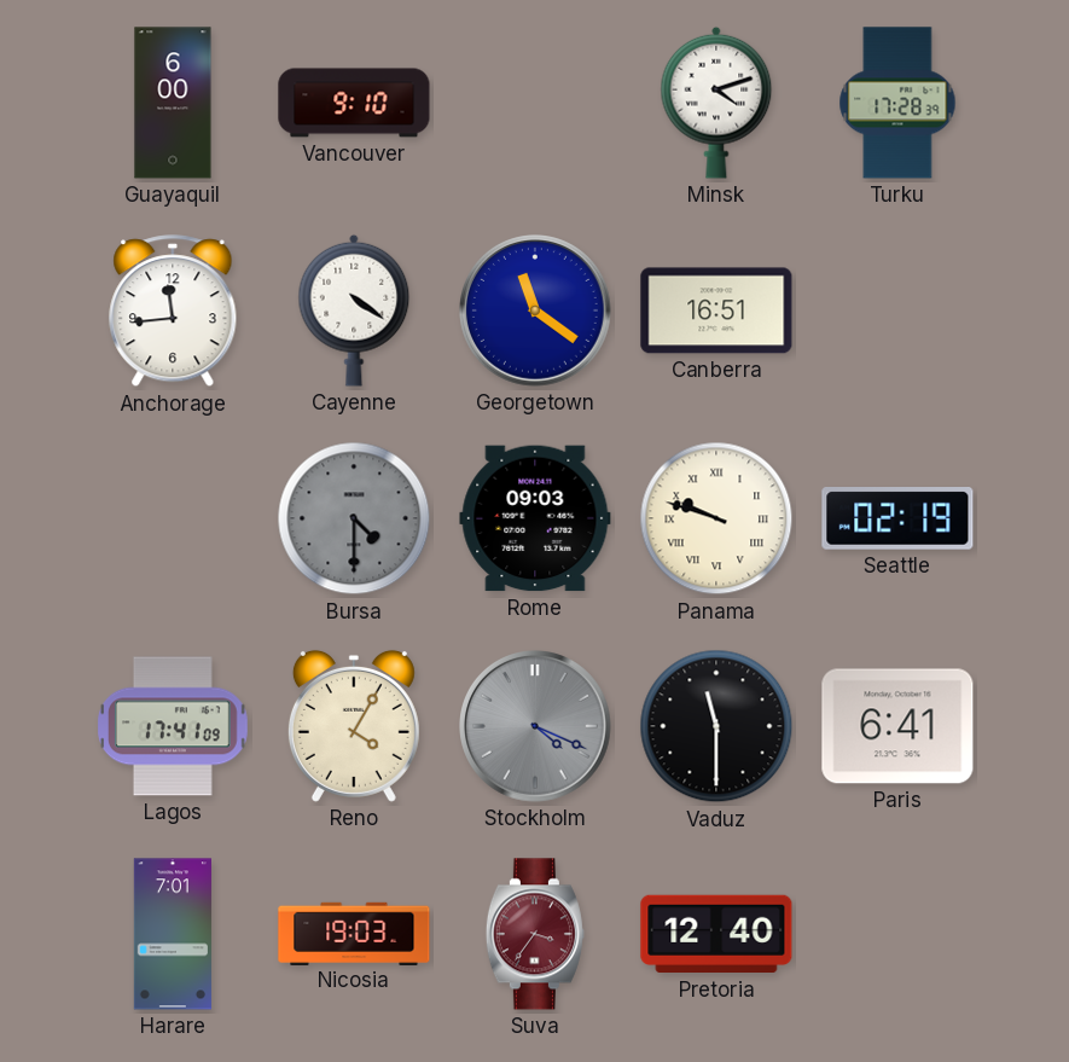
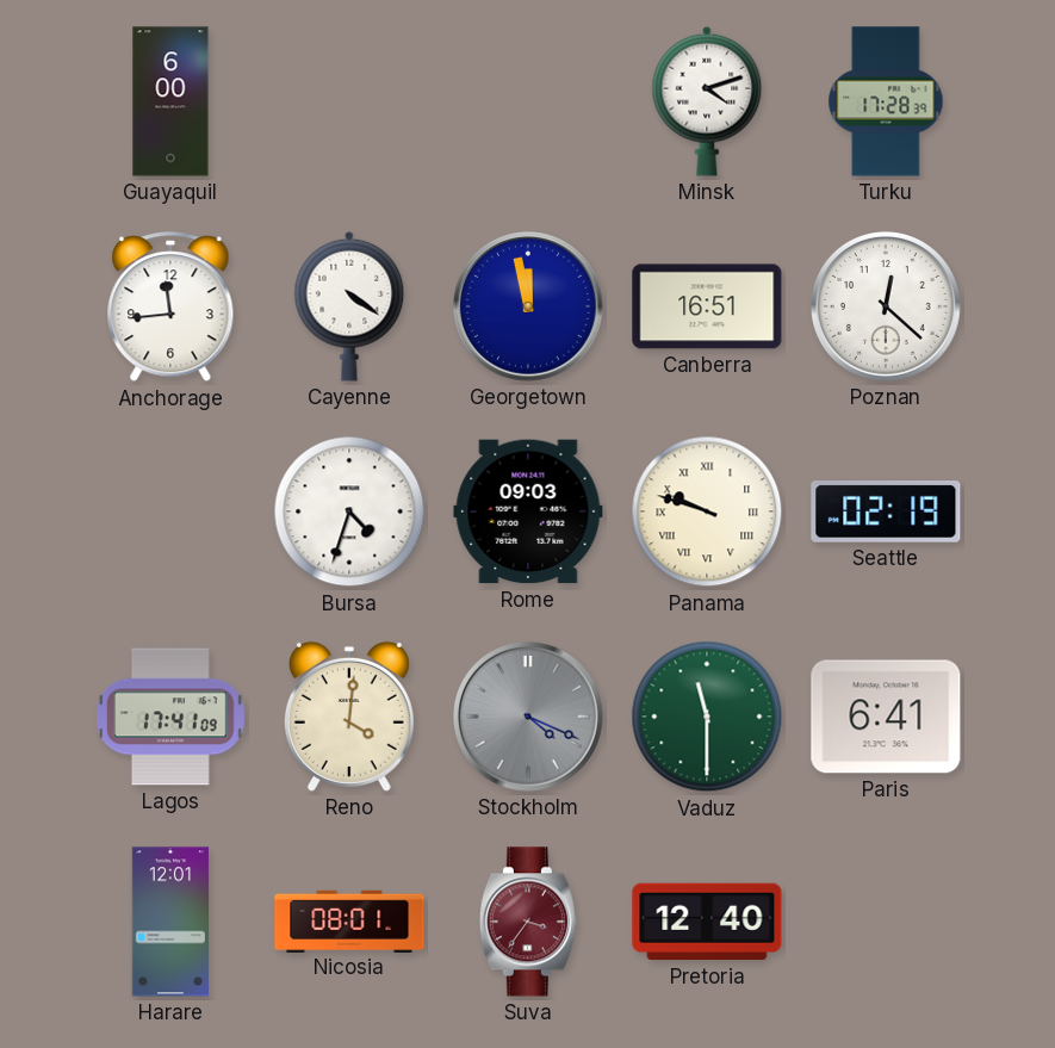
Vancouver: 9:10 -> none (354, 103)
Georgetown: 11:21 -> 11:58 (529, 308)
Poznan: none -> 12:22 (887, 308)
Bursa: 4:30 -> 4:33 (349, 511)
Bursa dial: grey -> white (349, 511)
Reno: 4:05 -> 4:01 (349, 717)
Vaduz dial: black -> green (707, 717)
Harare: 7:01 -> 12:01 (170, 922)
Nicosia: 19:03 -> 08:01 (349, 920)
